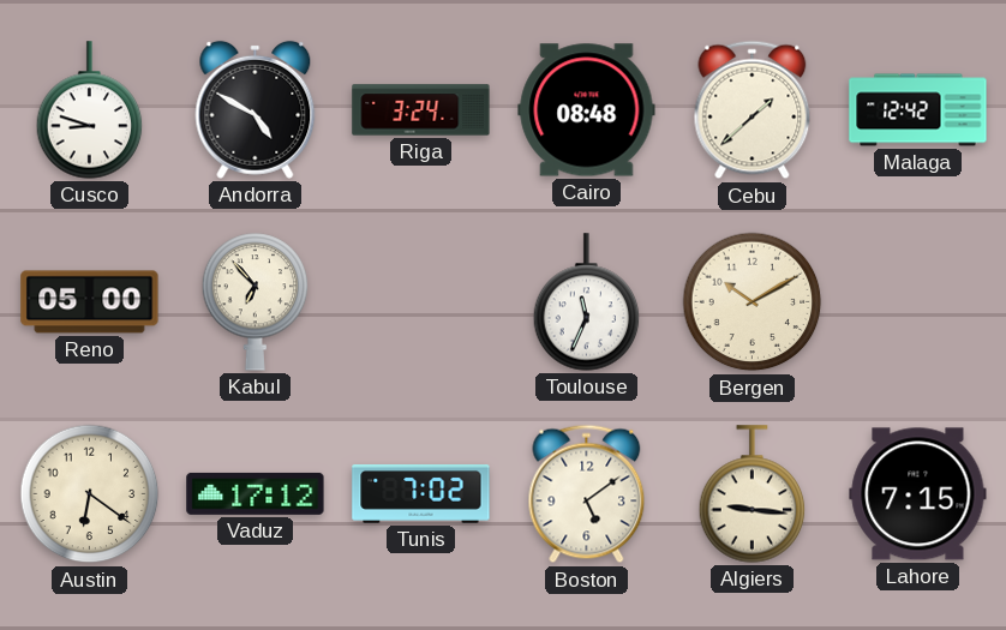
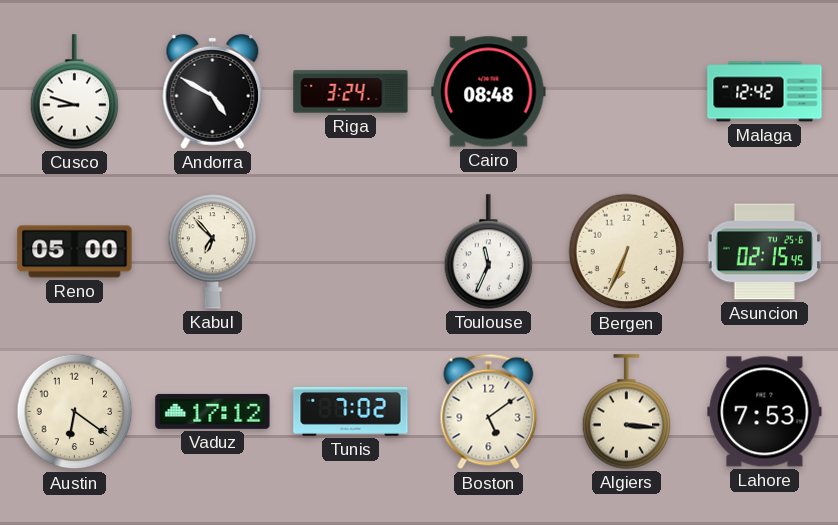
Cebu: 1:38 -> none (753, 110)
Bergen: 10:10 -> 6:34 (627, 252)
Asuncion: none -> 02:15 (765, 252)
Algiers: 9:16 -> 3:16 (627, 412)
Lahore: 7:15 -> 7:53 (765, 412)
